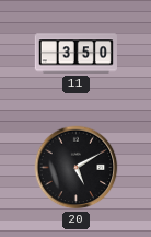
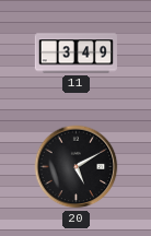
11: 3:50 -> 3:49 (75, 54)
